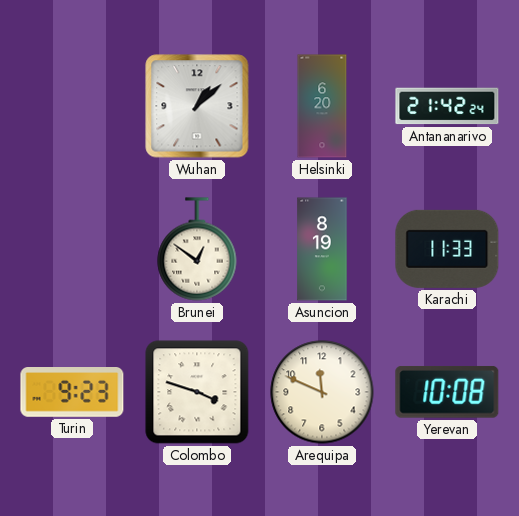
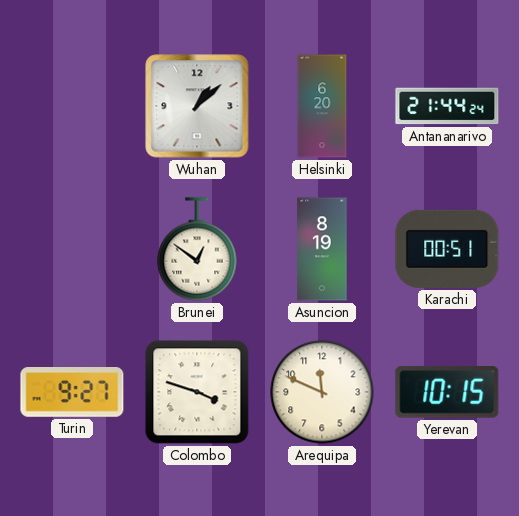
Antananarivo: 21:42 -> 21:44 (447, 106)
Karachi: 11:33 -> 00:51 (447, 249)
Turin: 9:23 -> 9:27 (72, 392)
Yerevan: 10:08 -> 10:15 (447, 392)
